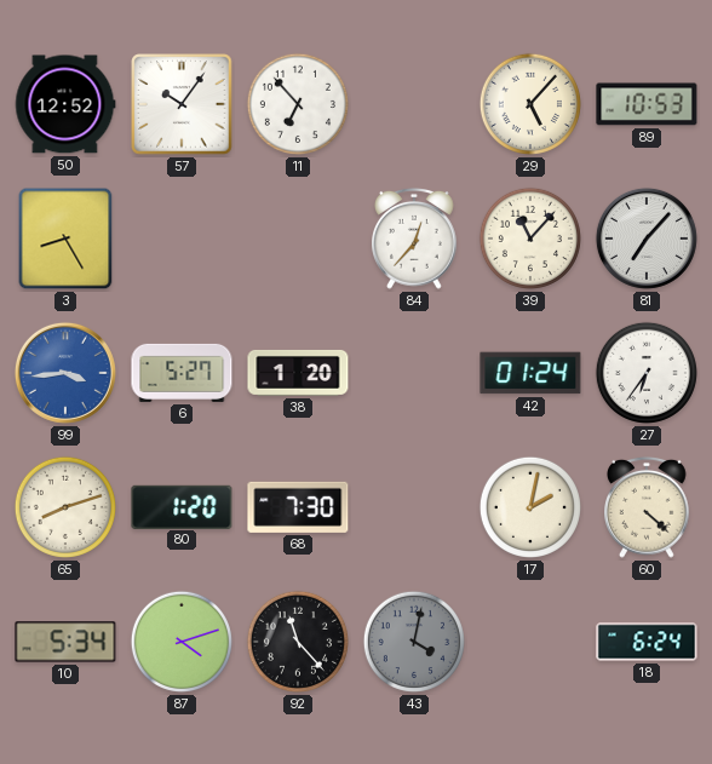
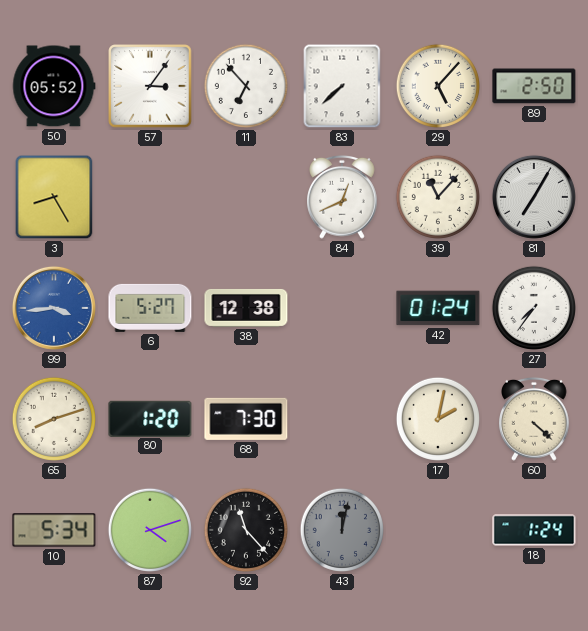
50: 12:52 -> 05:52 (54, 86)
57: 10:06 -> 3:06 (150, 86)
83: none -> 7:38 (342, 86)
89: 10:53 -> 2:50 (534, 86)
84: 12:37 -> 12:41 (343, 197)
81: 7:07 -> 7:05 (534, 197)
38: 1:20 -> 12:38 (246, 308)
27: 6:36 -> 7:36 (534, 308)
43: 4:02 -> 12:02 (342, 530)
18: 6:24 -> 1:24 (534, 530)
